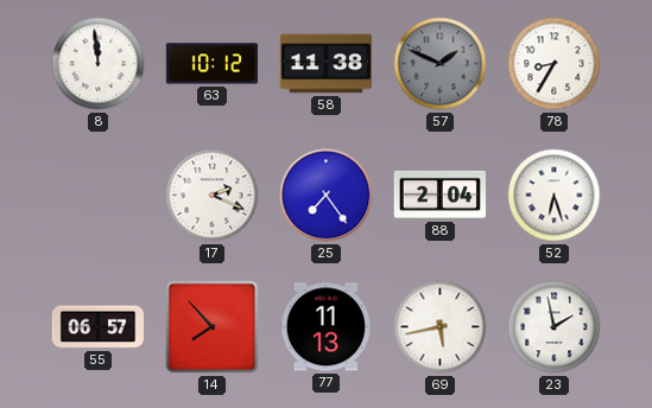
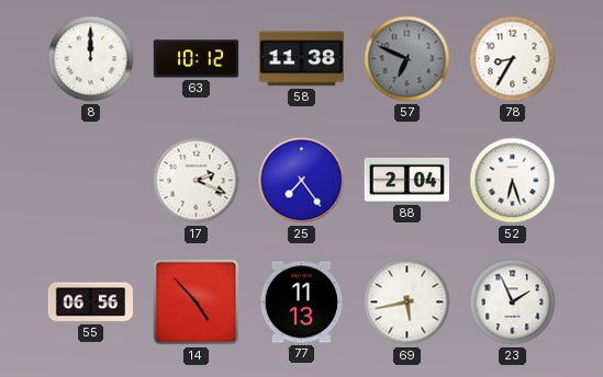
8: 11:59 -> 12:00 (91, 59)
57: 1:49 -> 6:49 (407, 59)
55: 06:57 -> 06:56 (91, 302)
14: 7:53 -> 4:53 (197, 302)
23: 1:58 -> 1:56 (513, 302)
